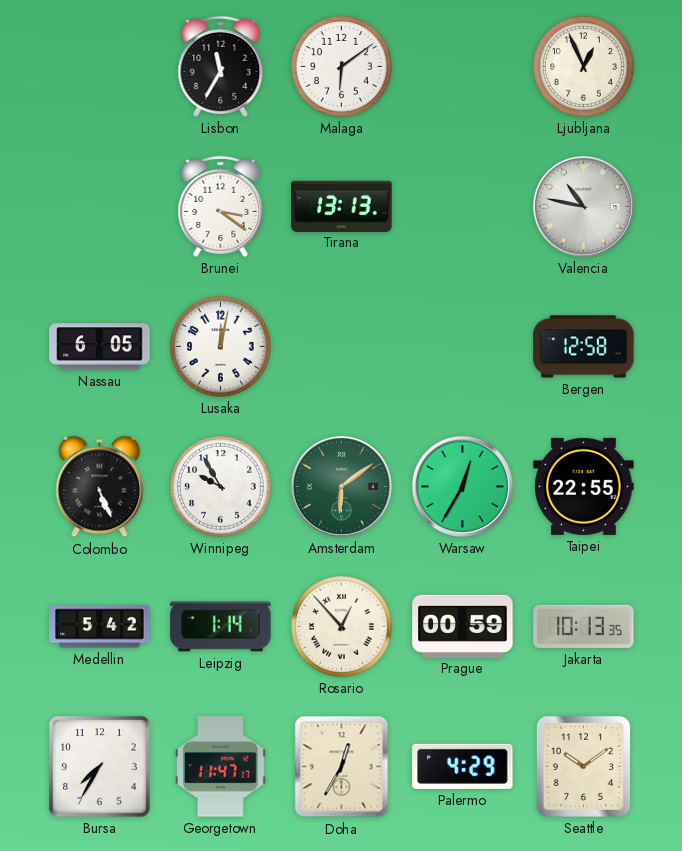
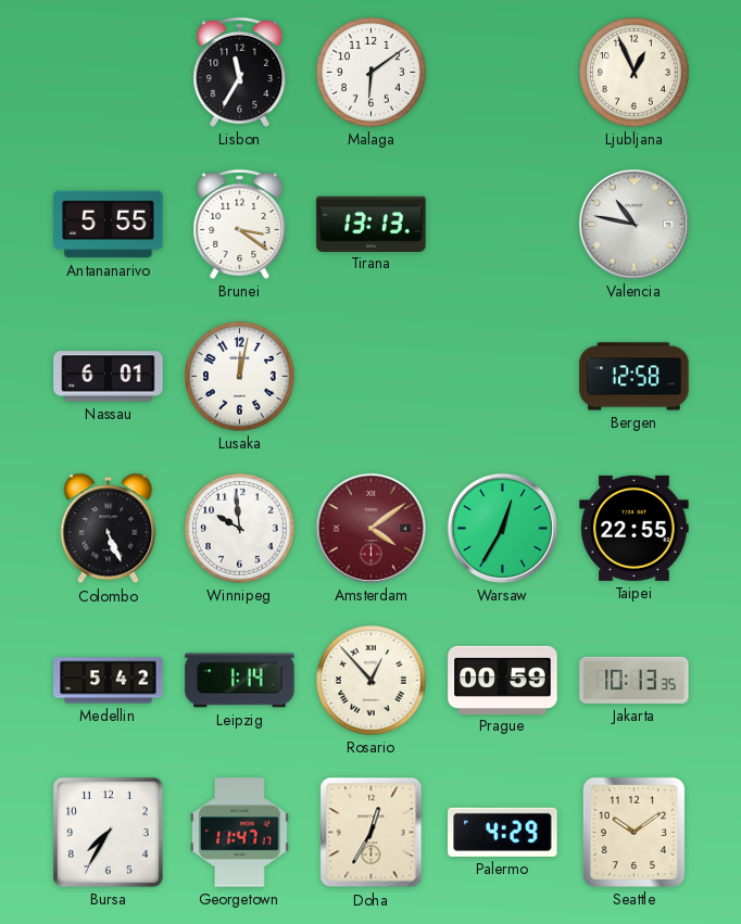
Antananarivo: none -> 5:55 (109, 225)
Nassau: 6:05 -> 6:01 (109, 377)
Winnipeg: 9:55 -> 9:59 (240, 529)
Amsterdam: 6:09 -> 4:09 (370, 528)
Amsterdam dial: green -> burgundy (370, 528)
